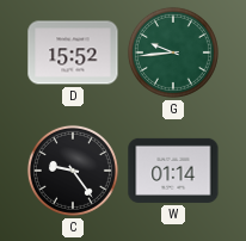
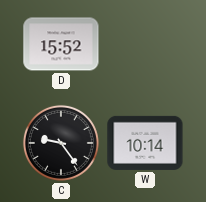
G: 9:44 -> none (173, 52)
W: 01:14 -> 10:14 (145, 143)
